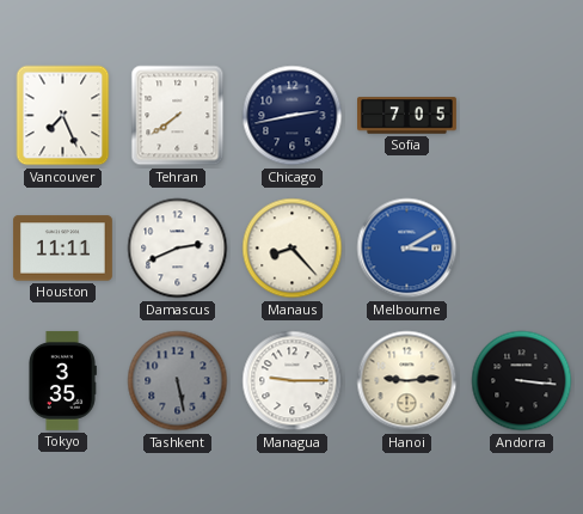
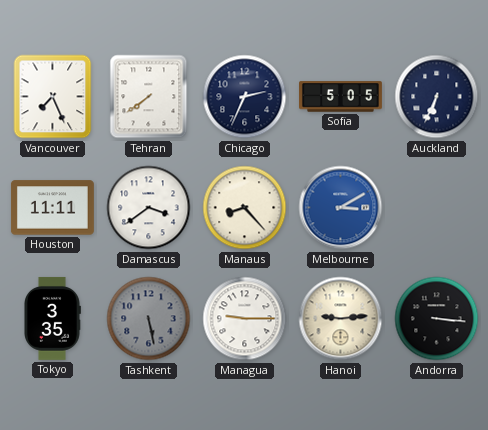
Chicago: 2:43 -> 2:34 (245, 97)
Sofia: 7:05 -> 5:05 (341, 97)
Auckland: none -> 6:34 (437, 97)
Damascus: 2:41 -> 3:39 (149, 208)
